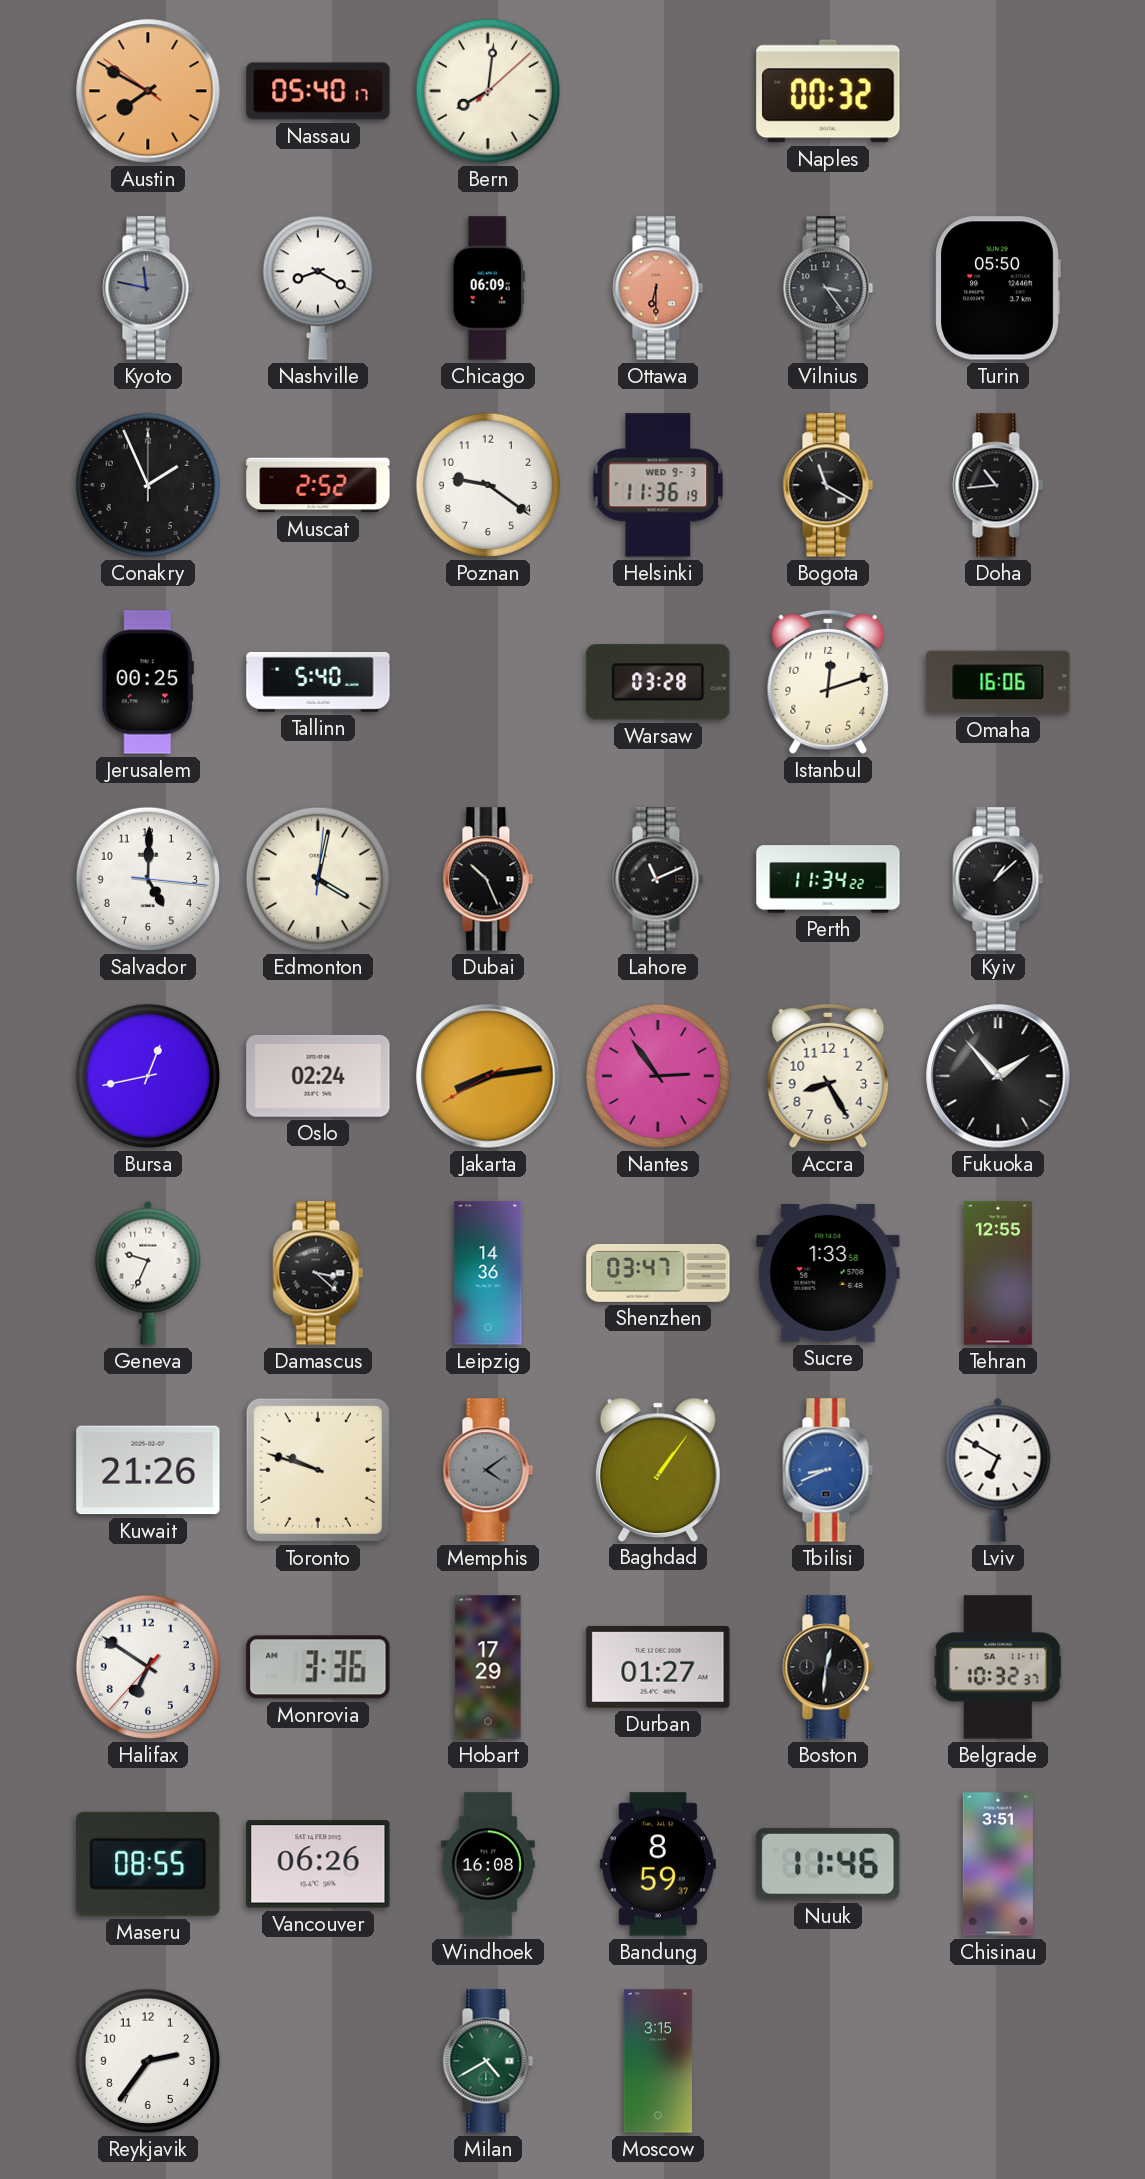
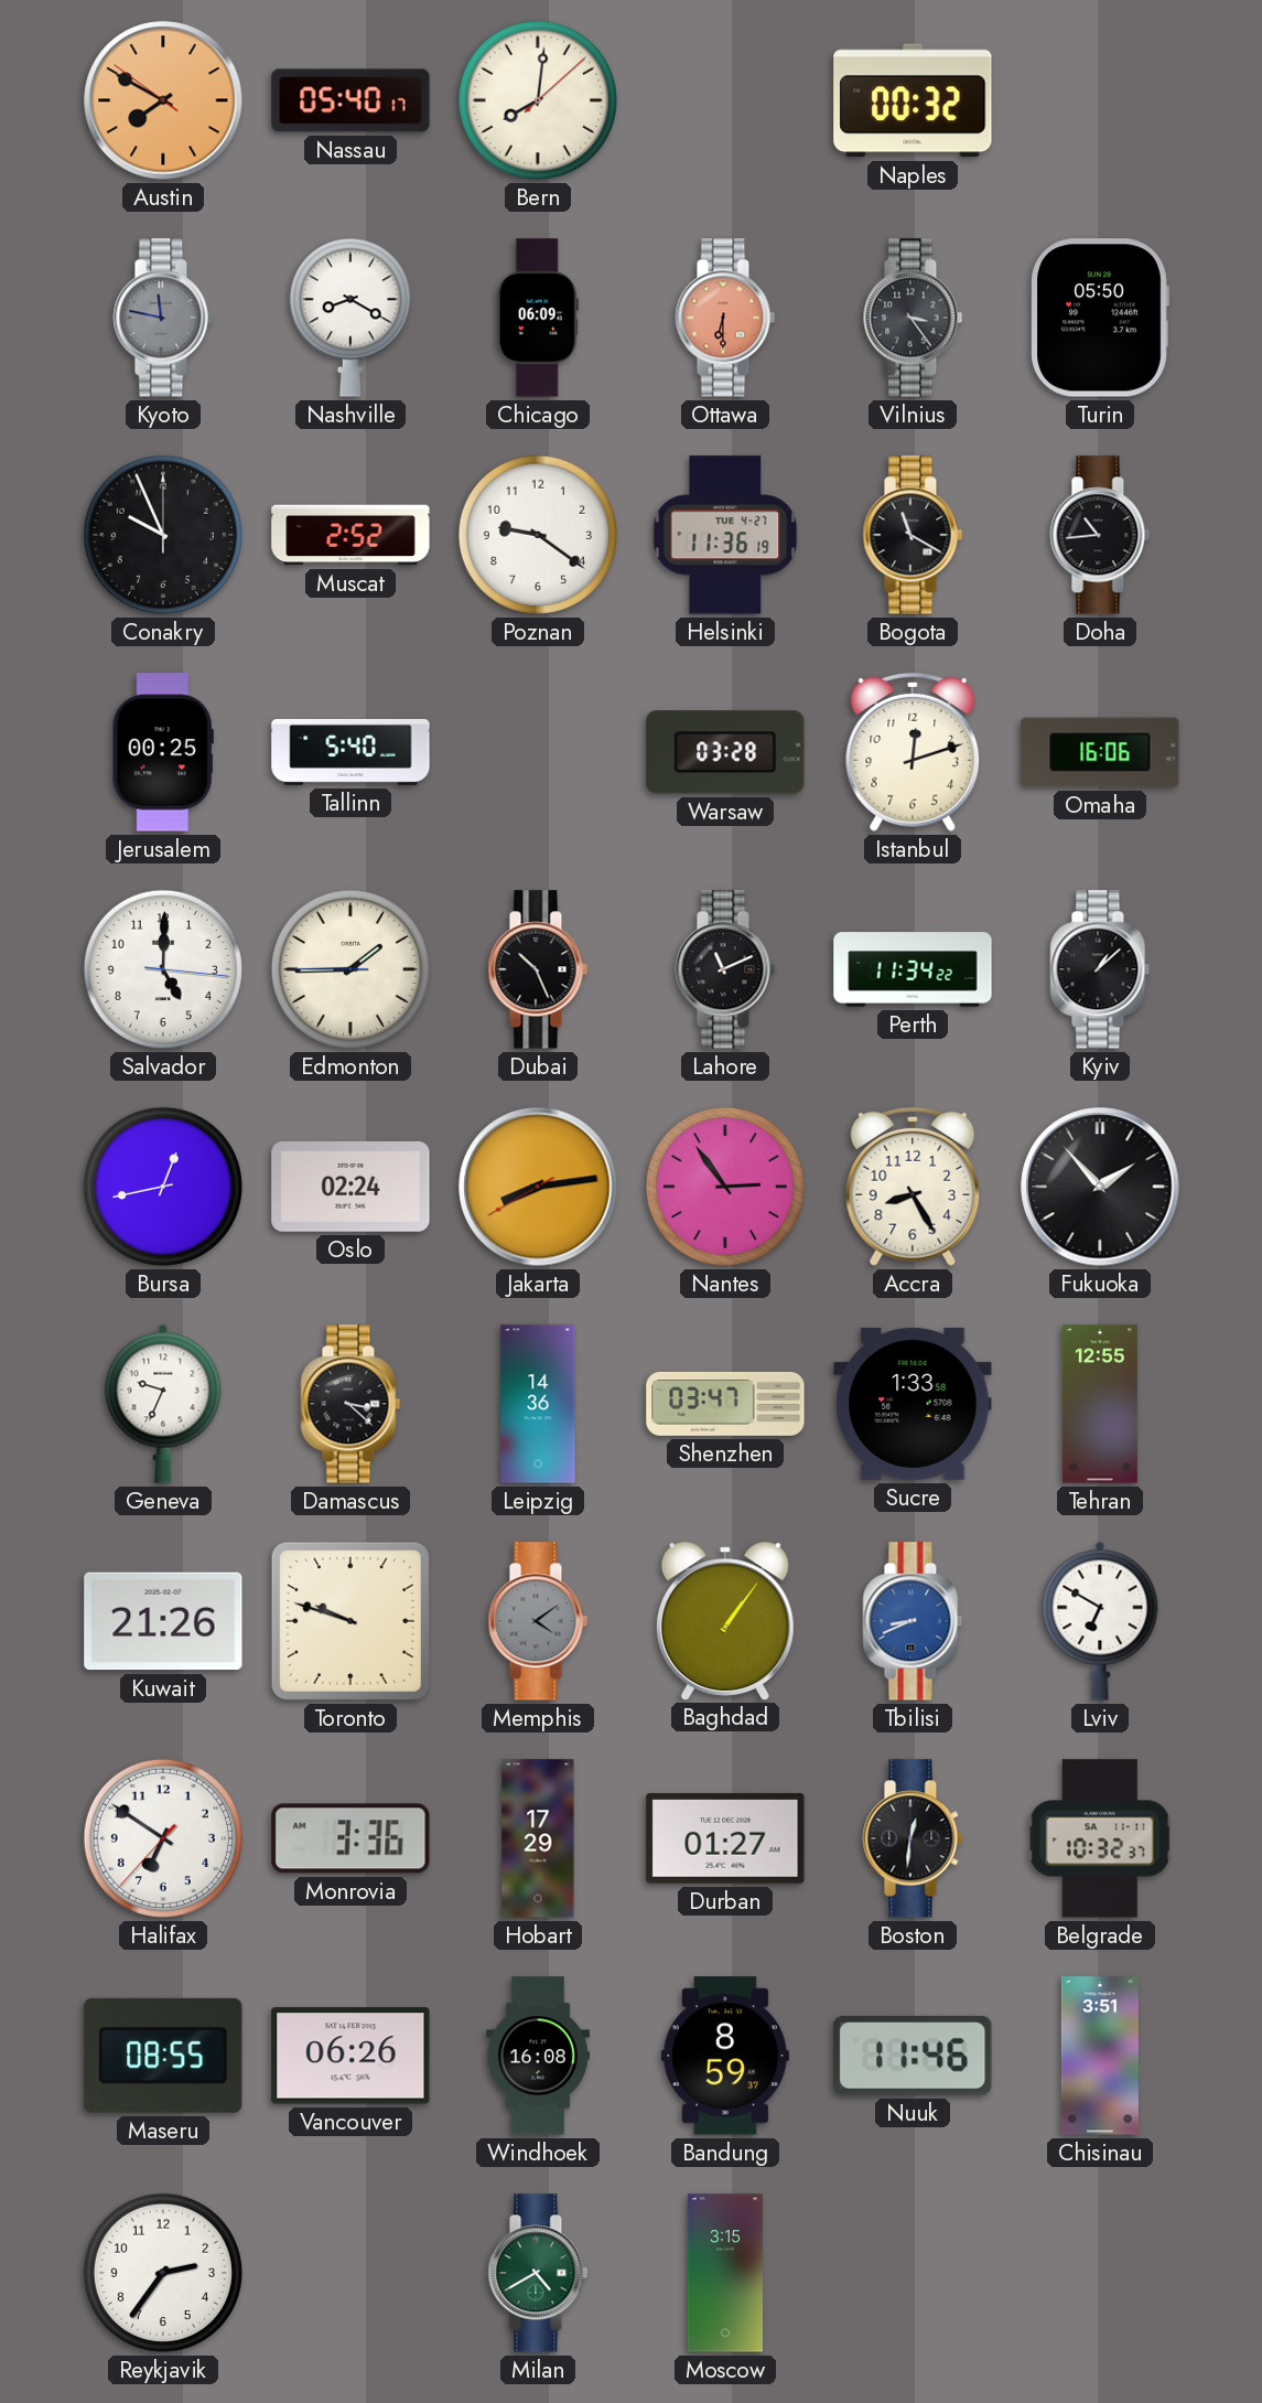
Conakry: 1:56 -> 9:56 (163, 535)
Helsinki date: WED 9-3 -> TUE 4-27 (725, 535)
Edmonton: 4:02 -> 1:44 (350, 969)
